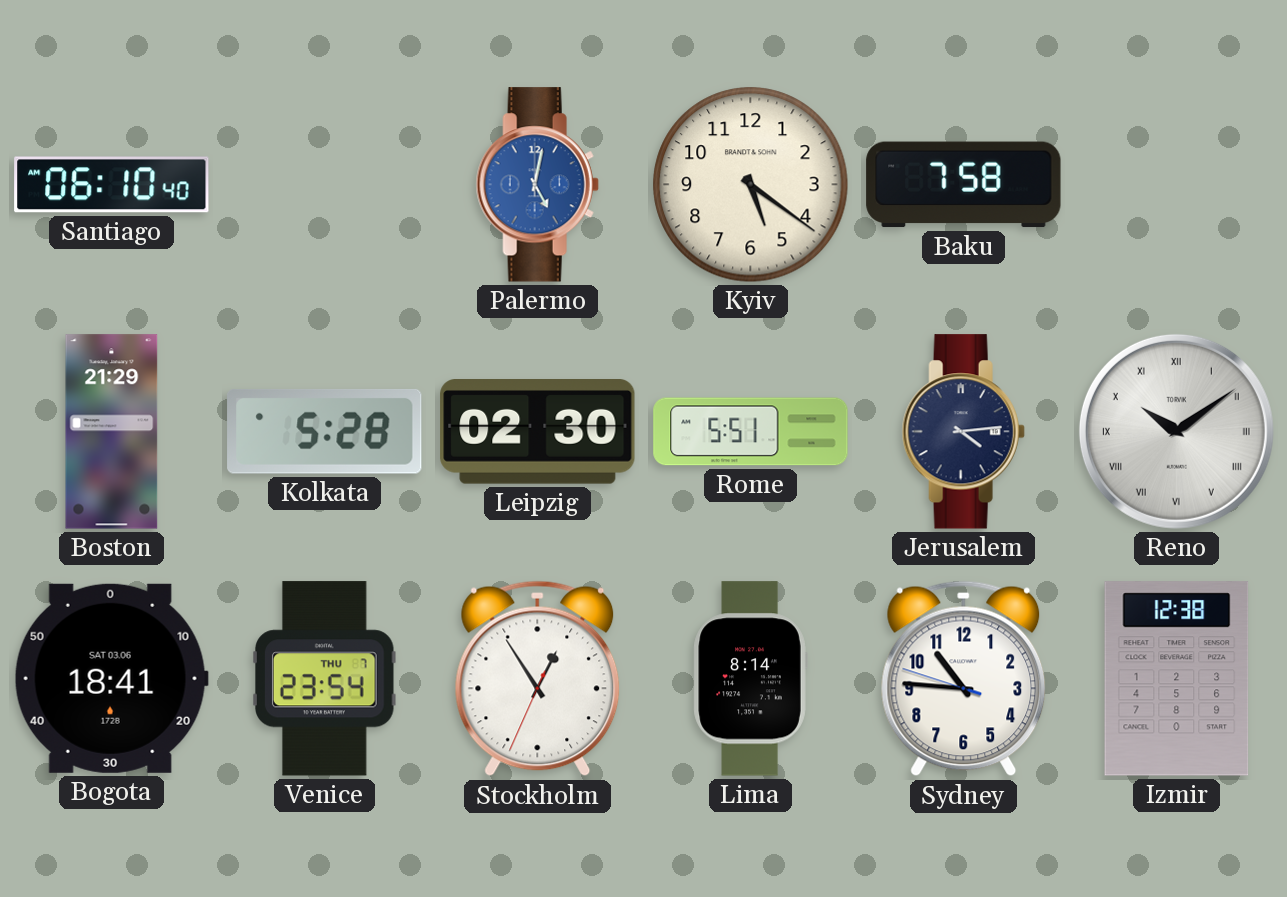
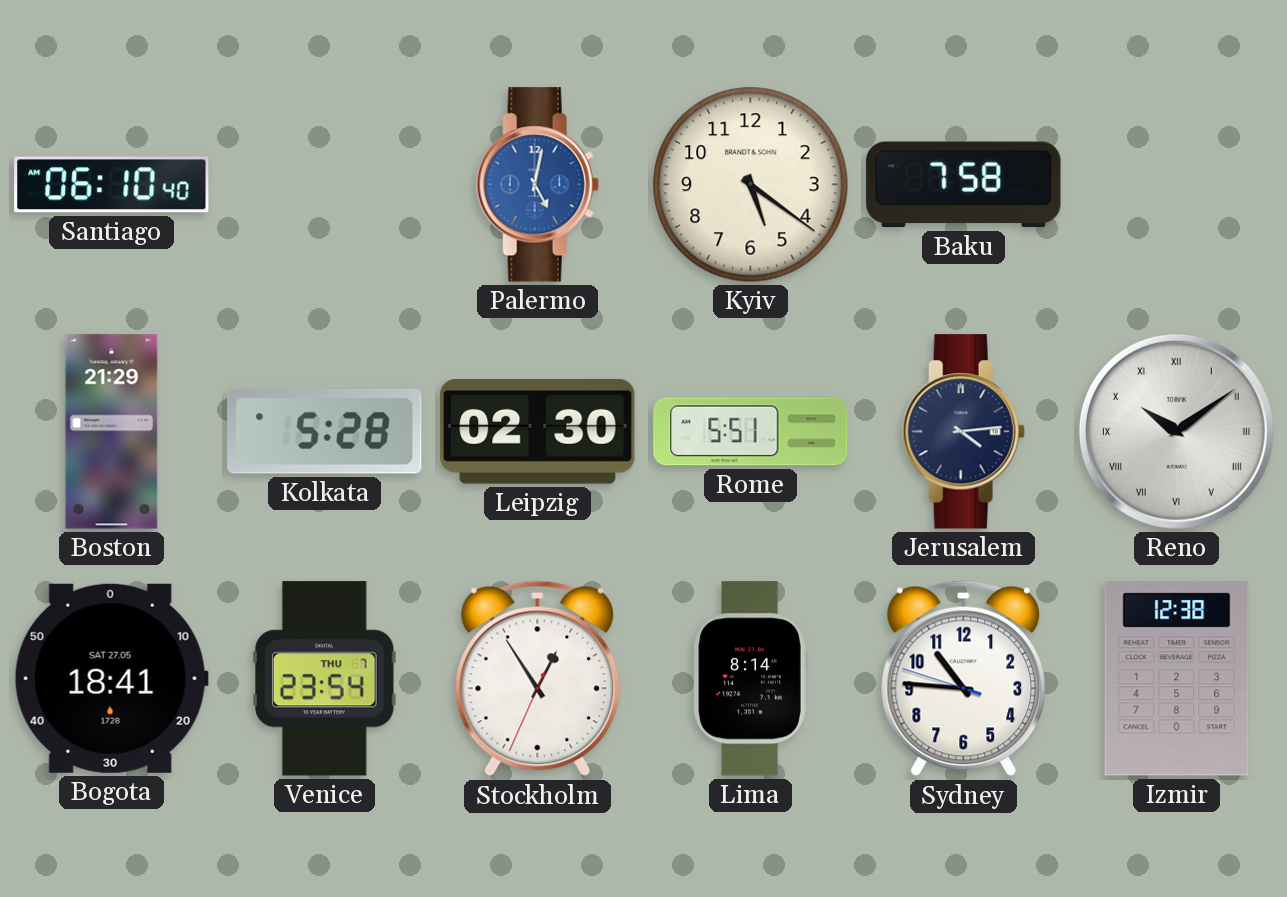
Bogota date: SAT 03.06 -> SAT 27.05 (111, 678)
